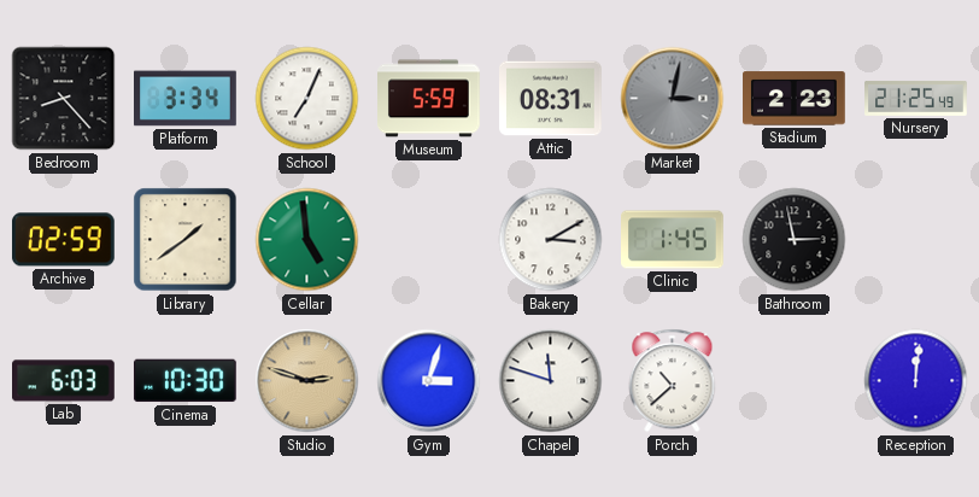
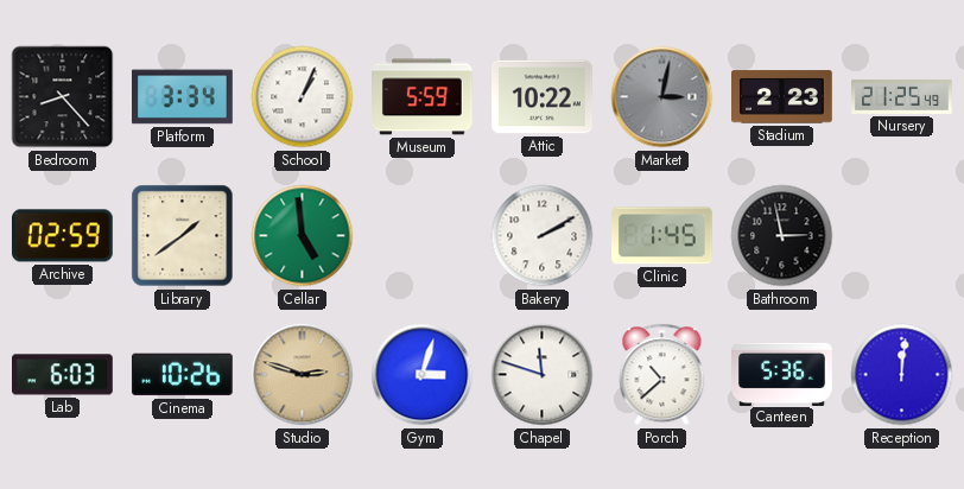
School: 7:04 -> 1:04 (303, 97)
Attic: 08:31 -> 10:22 (543, 97)
Bakery: 3:10 -> 2:10 (543, 236)
Cinema: 10:30 -> 10:26 (182, 375)
Canteen: none -> 5:36 (782, 374)
